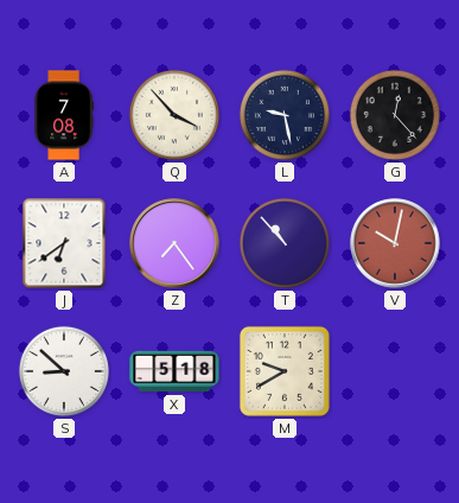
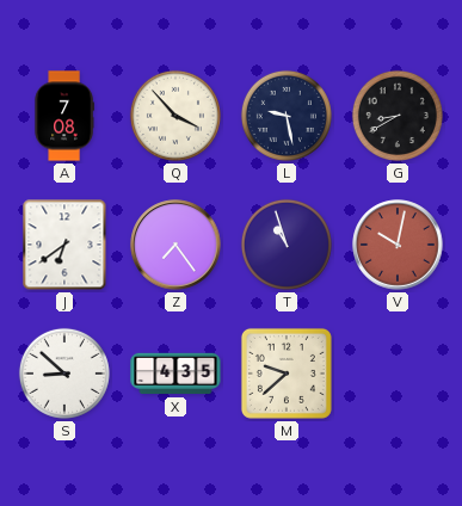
G: 12:23 -> 8:40 (398, 116)
T: 10:53 -> 10:57 (287, 245)
X: 5:18 -> 4:35 (175, 374)
M: 9:40 -> 9:38 (287, 374)
